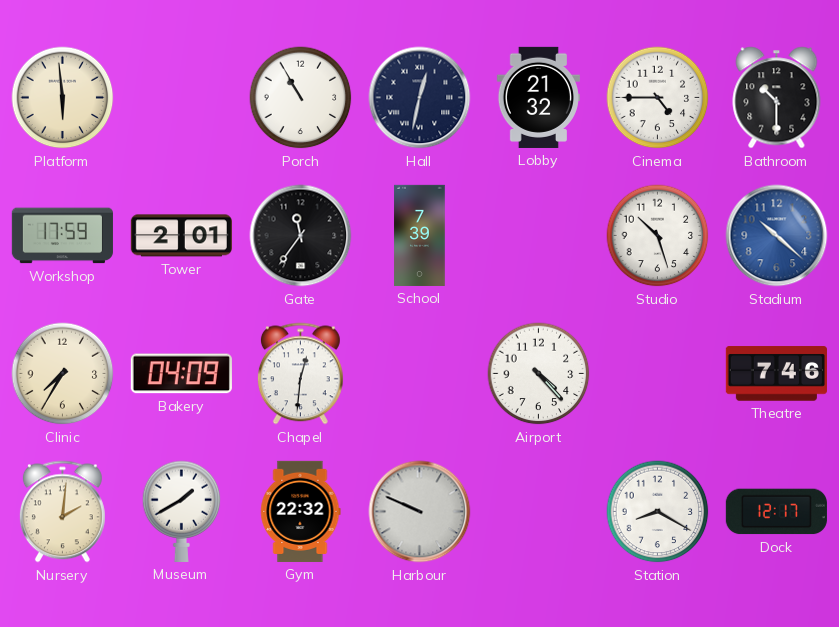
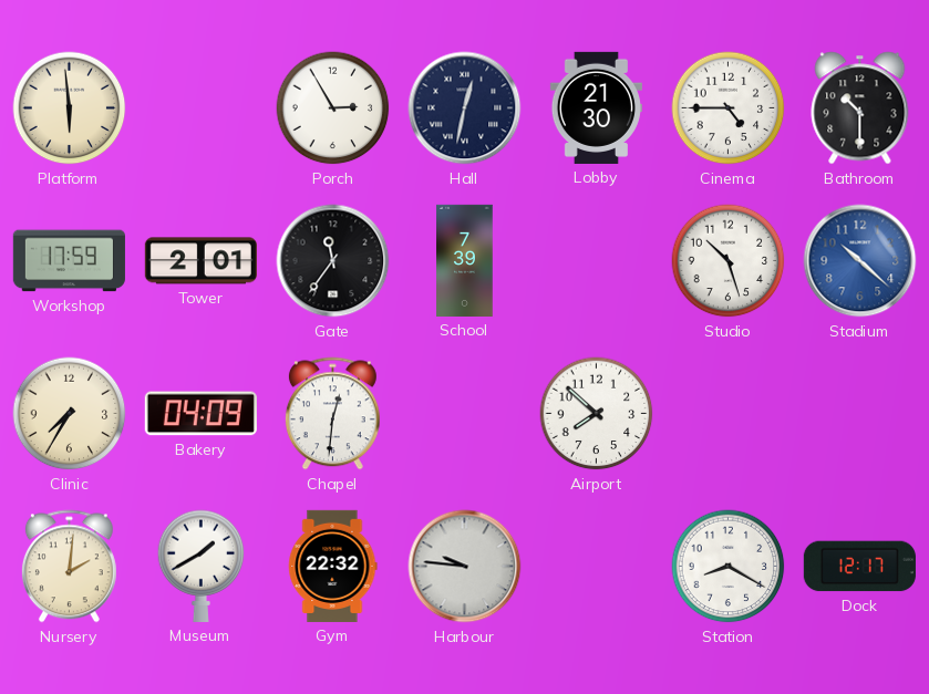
Porch: 10:55 -> 2:55 (333, 108)
Lobby: 21:32 -> 21:30 (596, 107)
Airport: 4:23 -> 7:52 (597, 414)
Theatre: 7:46 -> none (776, 374)
Harbour: 9:49 -> 9:46 (465, 567)
